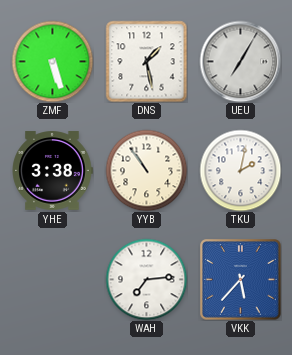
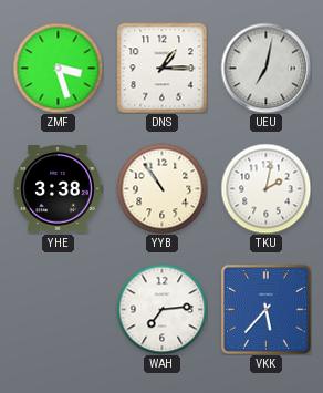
ZMF: 5:27 -> 3:27 (58, 68)
DNS: 1:28 -> 1:15 (161, 68)
UEU: 7:05 -> 7:02 (265, 68)
